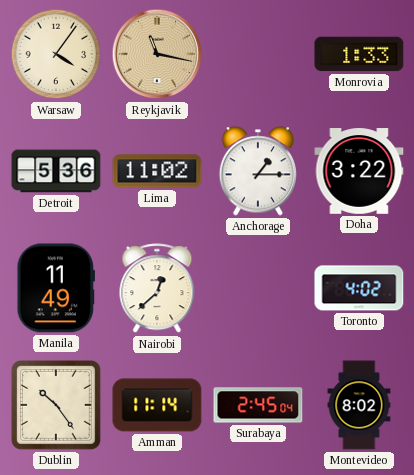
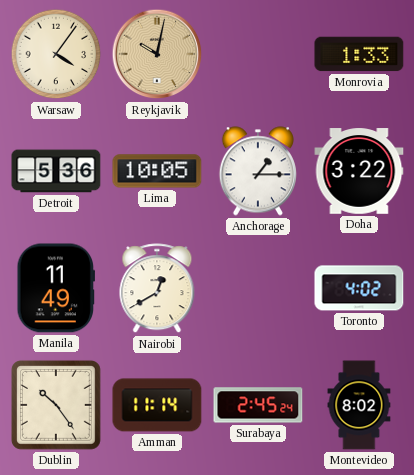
Reykjavik: 11:17 -> 10:02 (157, 54)
Lima: 11:02 -> 10:05 (157, 171)
Nairobi: 12:38 -> 12:40 (157, 289)
Surabaya: 2:45:04 -> 2:45:24 (258, 405)
